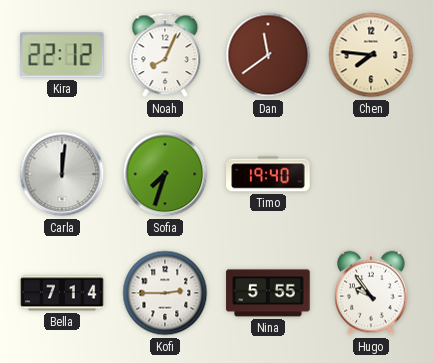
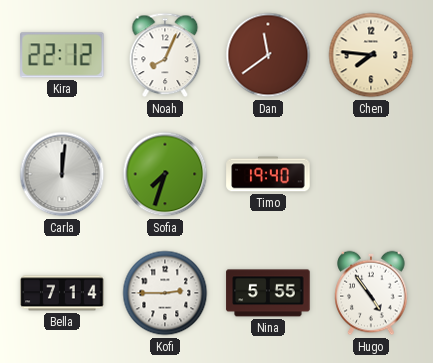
Hugo: 9:54 -> 4:54 (371, 293)
